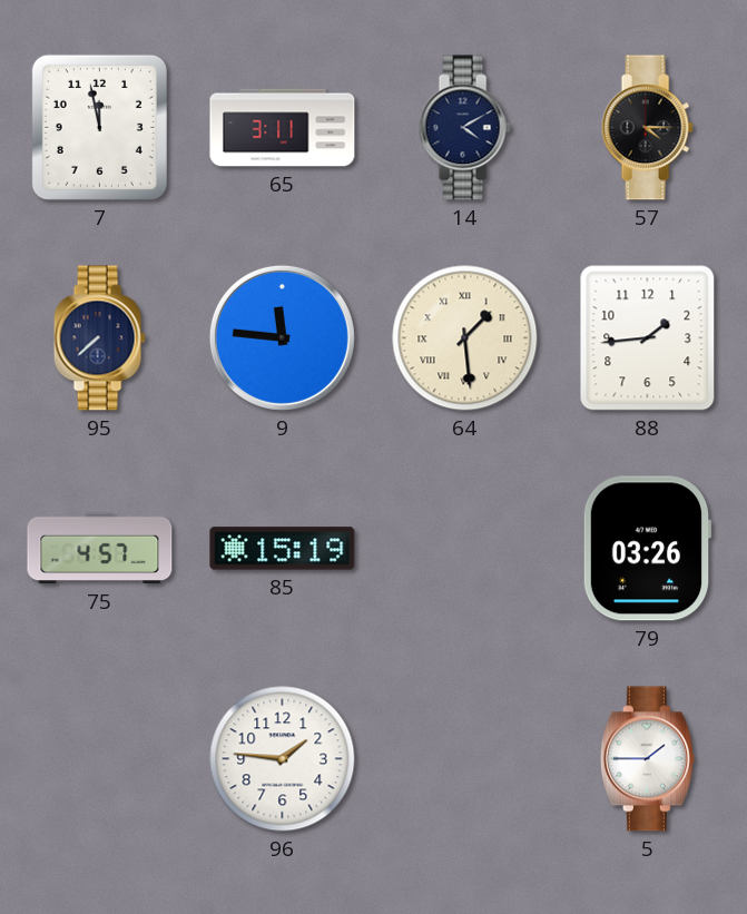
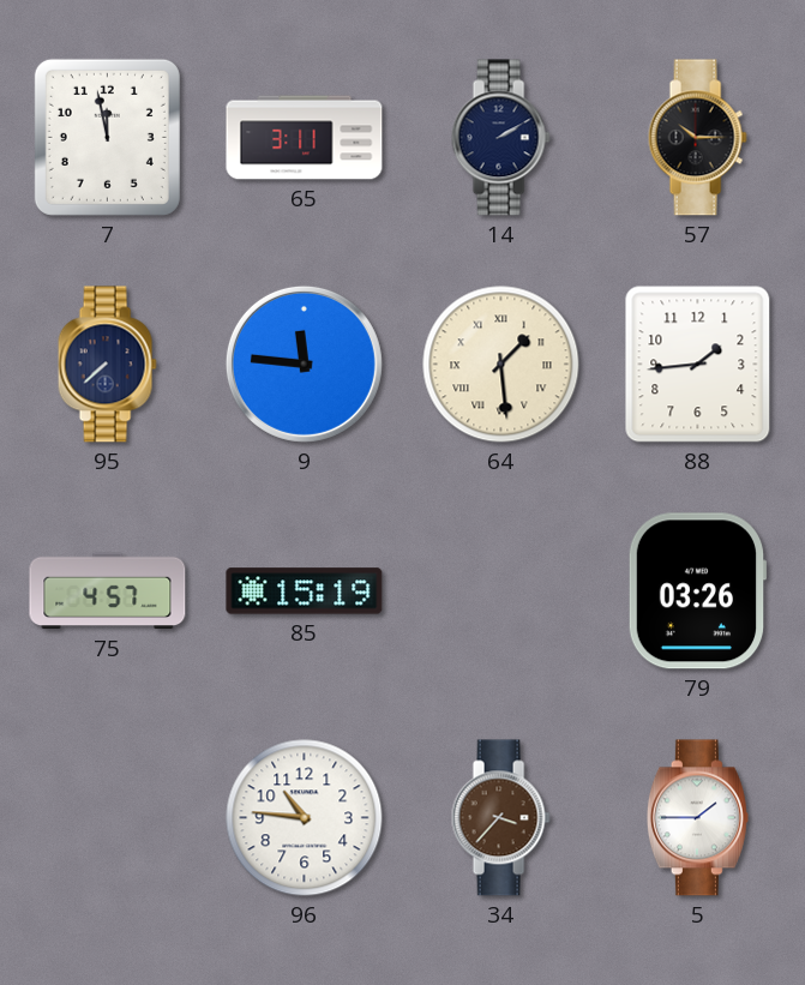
14: 4:10 -> 2:10 (500, 138)
57: 4:15 -> 10:15 (697, 138)
96: 1:46 -> 10:46 (305, 818)
34: none -> 3:37 (500, 818)
